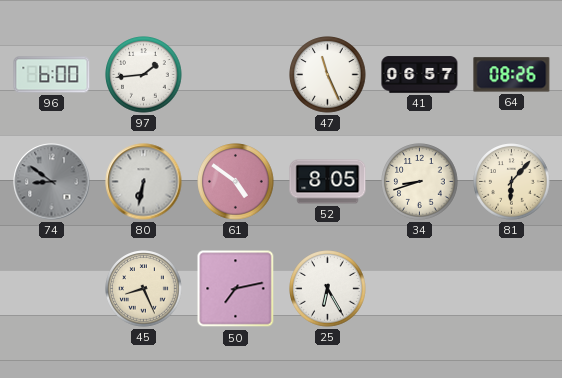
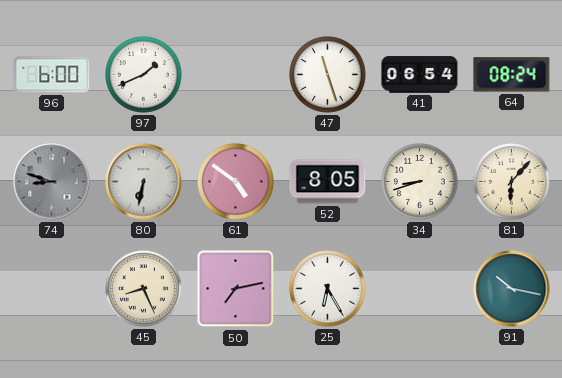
97: 1:44 -> 1:41 (144, 75)
47: 11:26 -> 11:27 (328, 75)
41: 06:57 -> 06:54 (420, 75)
64: 08:26 -> 08:24 (512, 75)
74: 8:51 -> 8:48 (52, 182)
91: none -> 10:17 (512, 289)
